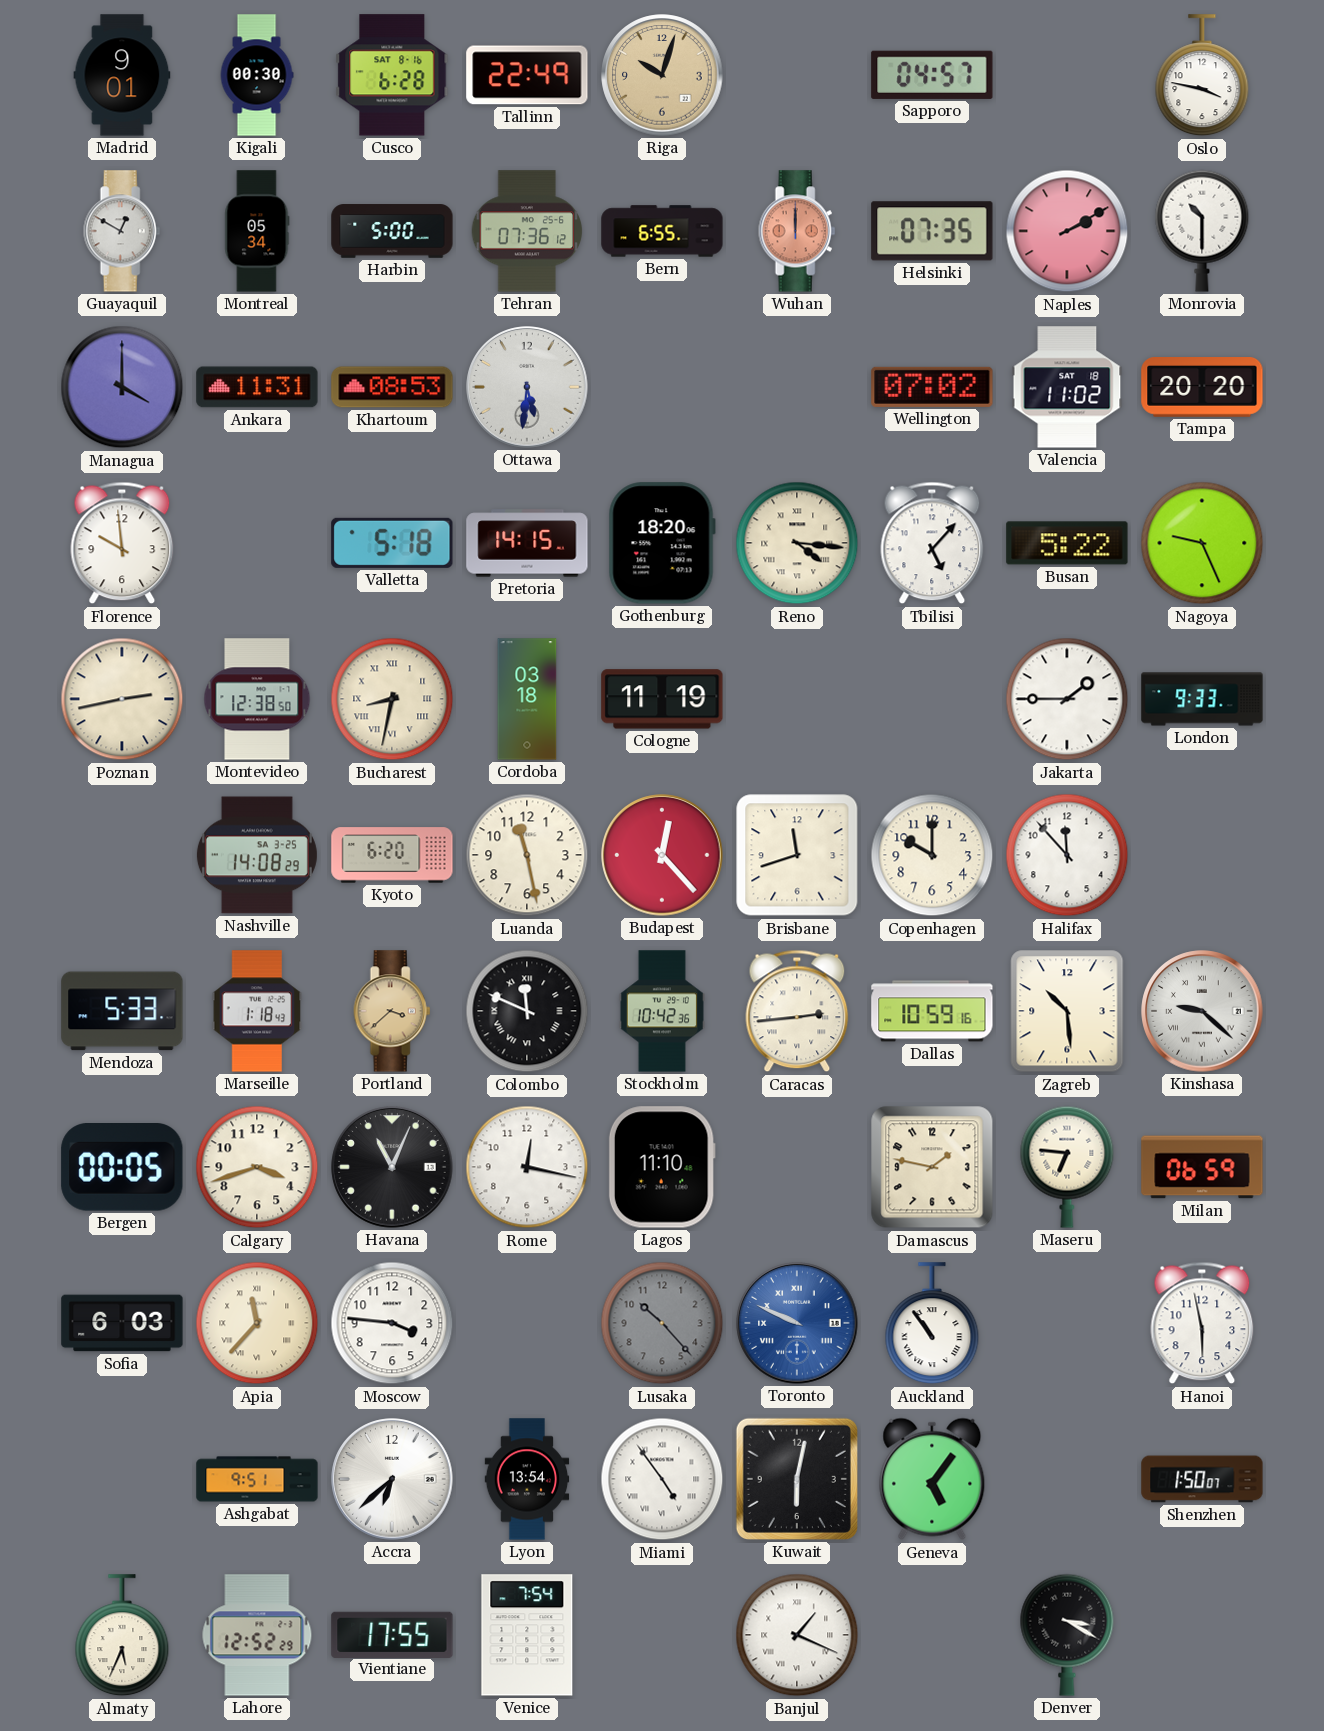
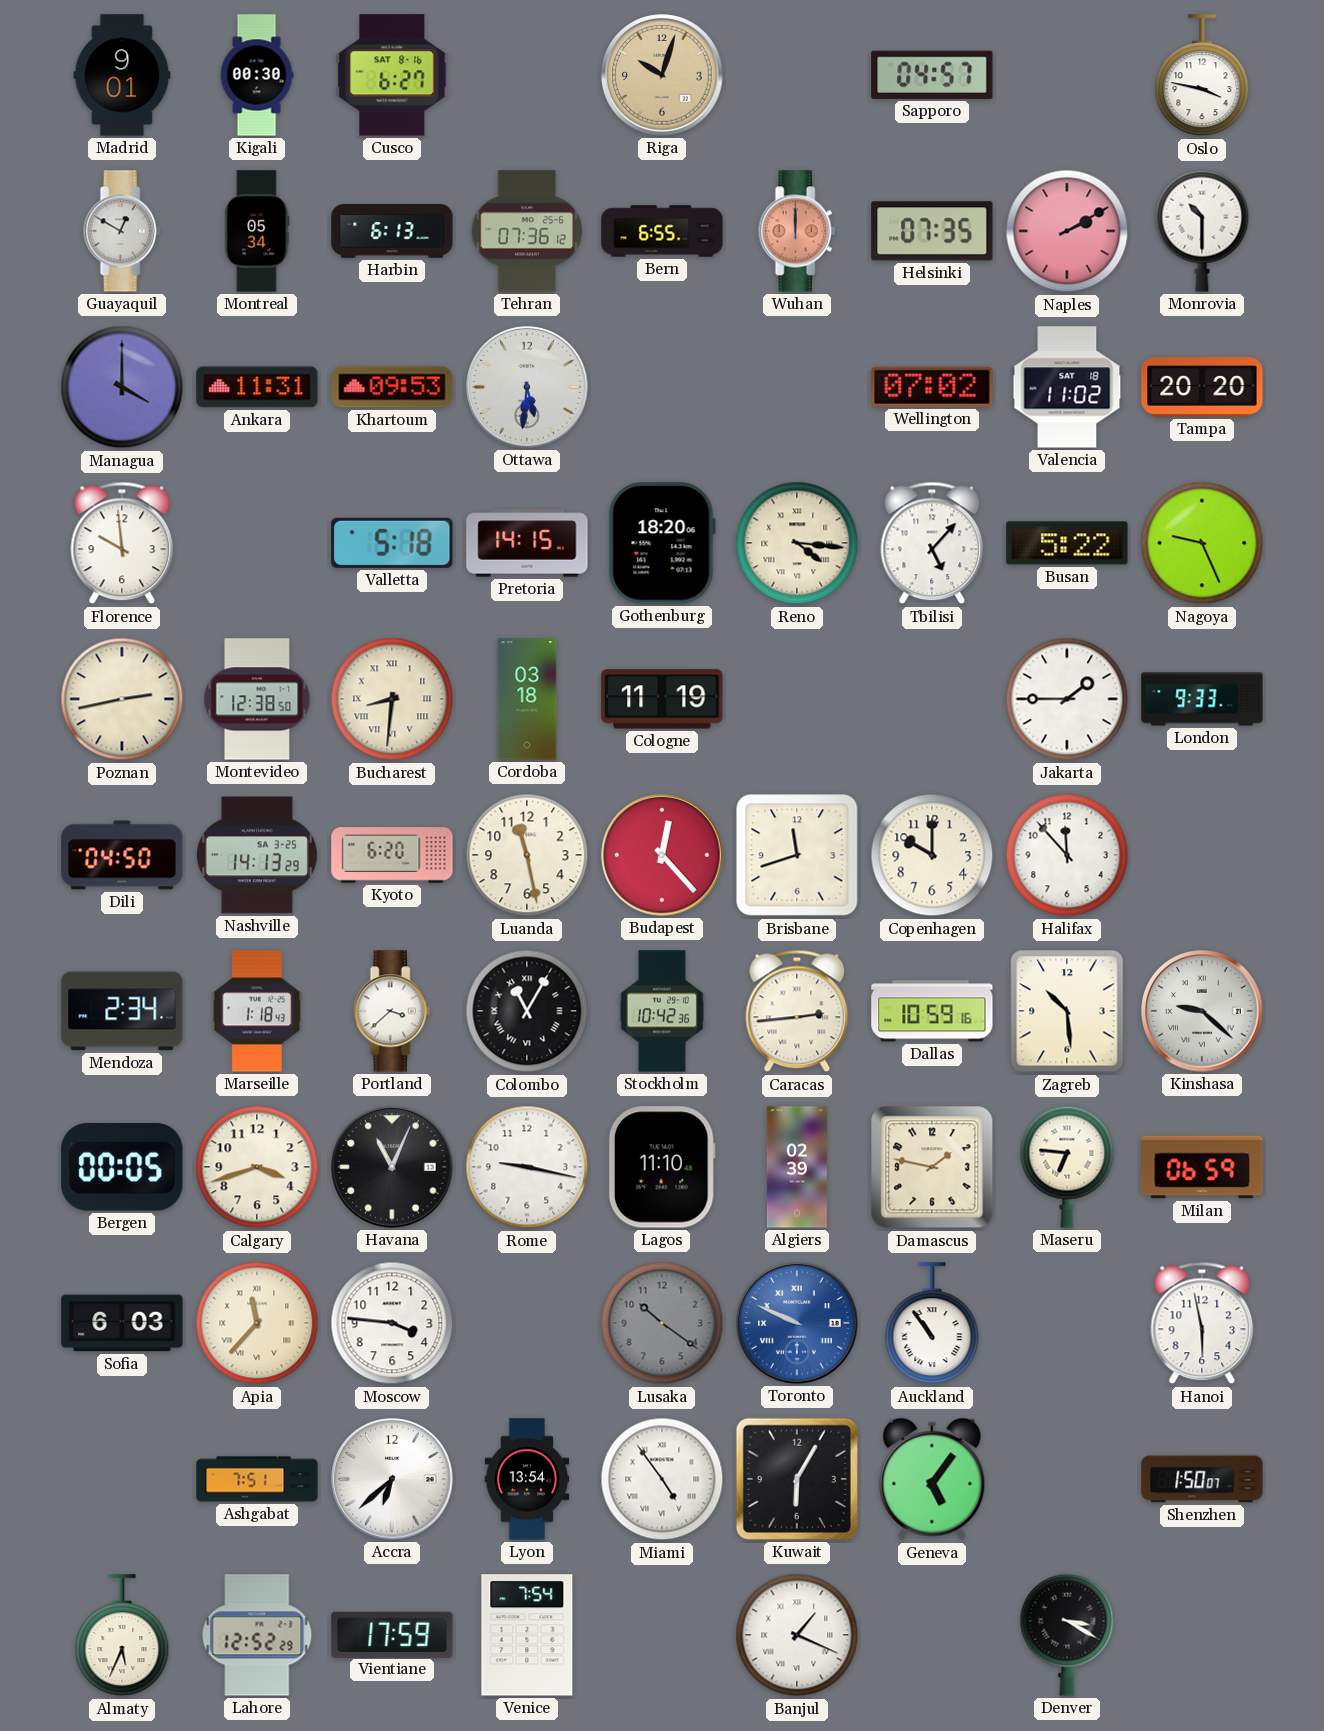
Cusco: 6:28 -> 6:27 (392, 75)
Tallinn: 22:49 -> none (527, 75)
Harbin: 5:00 -> 6:13 (392, 231)
Khartoum: 08:53 -> 09:53 (392, 387)
Bucharest: 8:32 -> 8:31 (392, 699)
Dili: none -> 04:50 (122, 855)
Nashville: 14:08 -> 14:13 (257, 855)
Mendoza: 5:33 -> 2:34 (122, 1011)
Portland dial: champagne -> white (392, 1011)
Colombo: 11:49 -> 11:05 (527, 1011)
Rome: 12:17 -> 9:17 (527, 1167)
Algiers: none -> 02:39 (797, 1167)
Lusaka: 10:23 -> 10:21 (662, 1323)
Ashgabat: 9:51 -> 7:51 (257, 1479)
Kuwait: 6:02 -> 6:05 (797, 1479)
Vientiane: 17:55 -> 17:59 (392, 1634)
